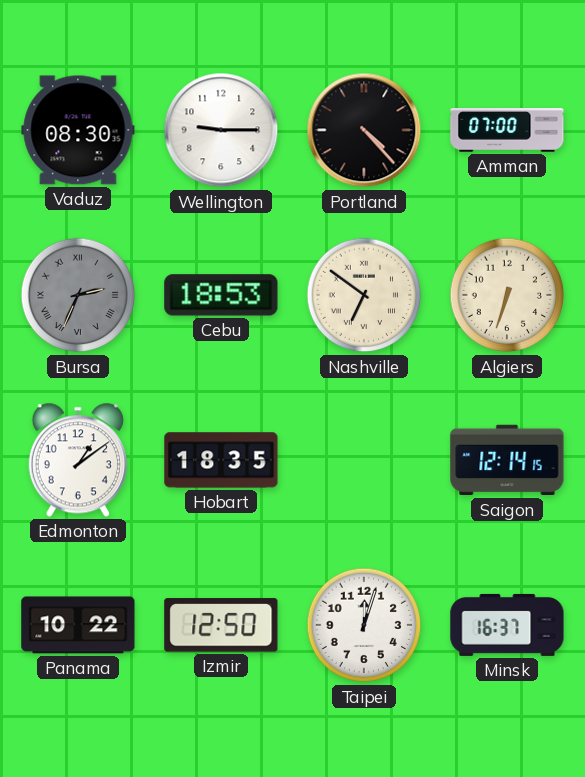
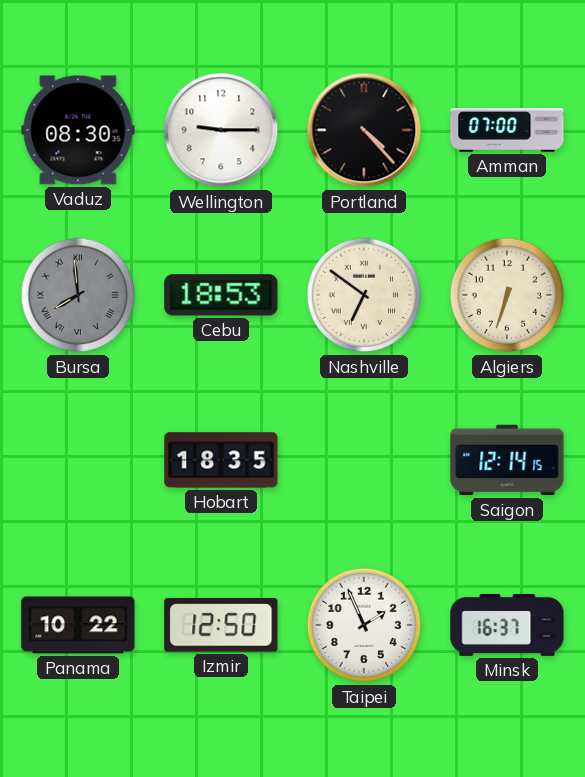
Bursa: 2:34 -> 7:59 (78, 295)
Edmonton: 1:09 -> none (78, 460)
Taipei: 12:03 -> 1:56 (364, 625)
